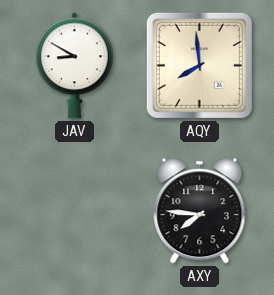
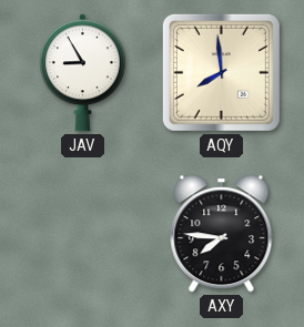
JAV: 8:50 -> 8:55 (83, 73)
